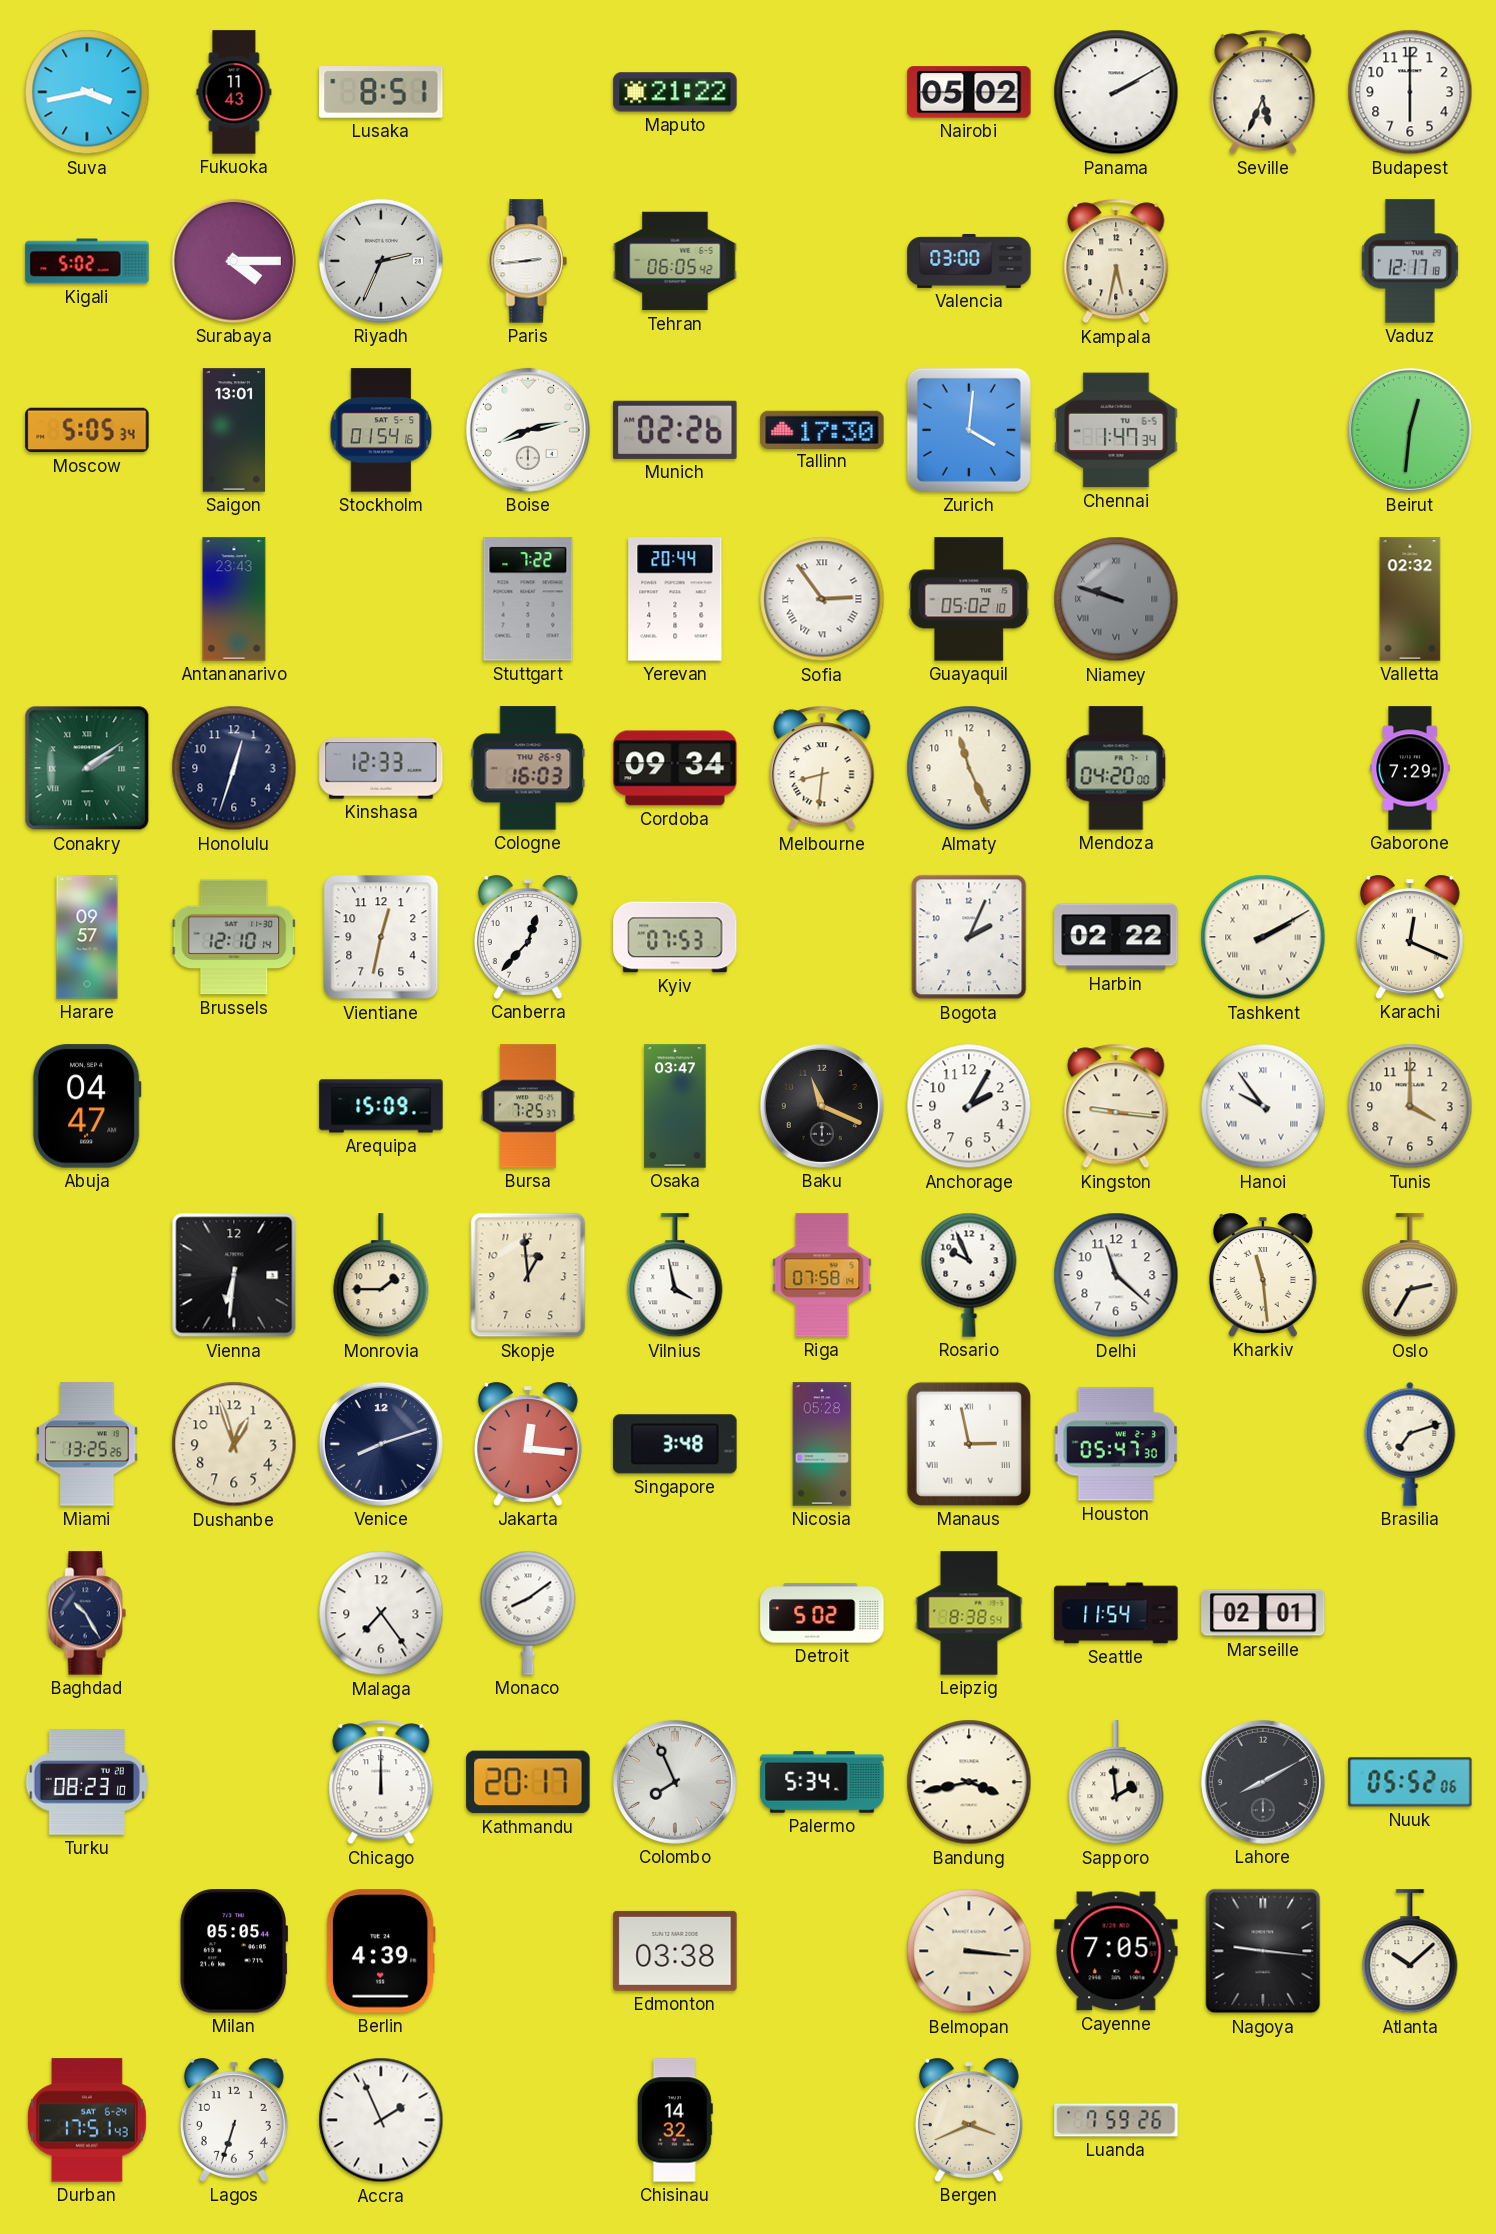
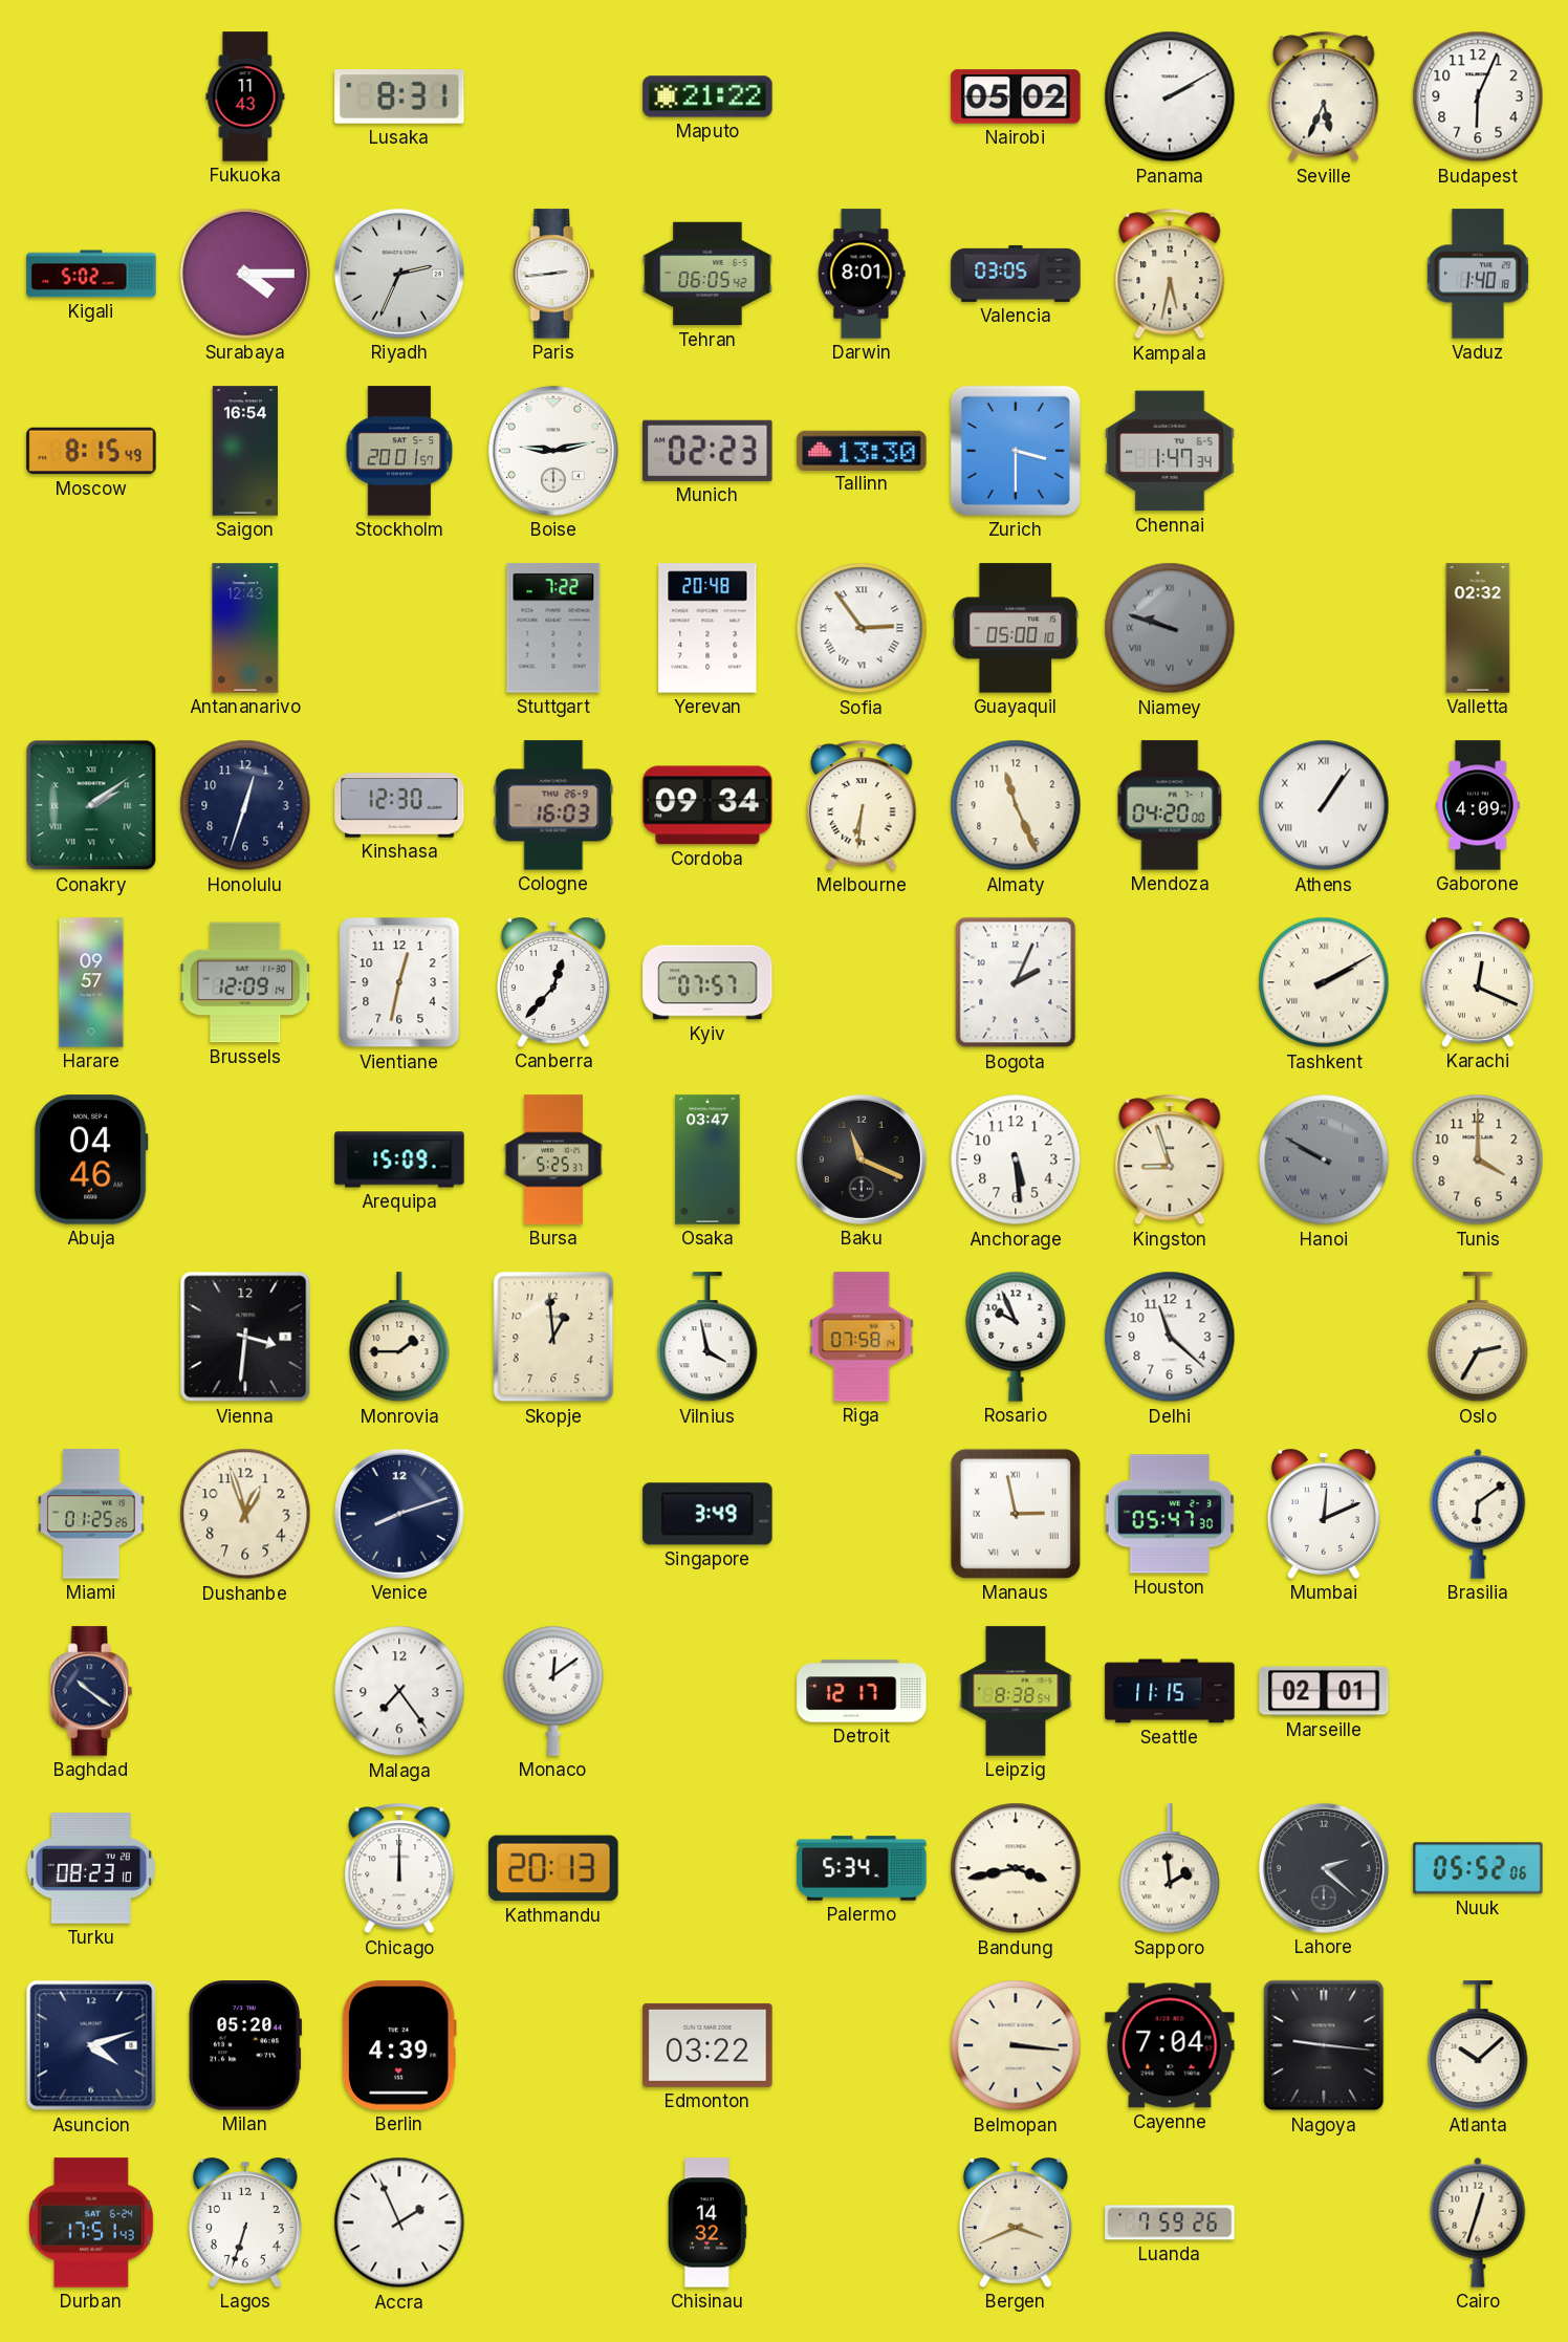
Suva: 3:43 -> none (87, 92)
Lusaka: 8:51 -> 8:31 (399, 97)
Budapest: 6:00 -> 6:04 (1478, 96)
Darwin: none -> 8:01 (862, 274)
Valencia: 03:00 -> 03:05 (1016, 274)
Vaduz: 12:17 -> 1:40 (1478, 274)
Moscow: 5:05 -> 8:15 (91, 451)
Saigon: 13:01 -> 16:54 (245, 451)
Stockholm: 01:54 -> 20:01 (399, 451)
Boise: 8:13 -> 9:13 (553, 451)
Munich: 02:26 -> 02:23 (707, 451)
Tallinn: 17:30 -> 13:30 (862, 450)
Zurich: 4:01 -> 3:30 (1016, 451)
Beirut: 12:31 -> none (1410, 430)
Antananarivo: 23:43 -> 12:43 (245, 628)
Yerevan: 20:44 -> 20:48 (707, 628)
Guayaquil: 05:02 -> 05:00 (1016, 628)
Kinshasa: 12:33 -> 12:30 (399, 805)
Melbourne: 8:31 -> 6:31 (862, 805)
Athens: none -> 1:06 (1324, 805)
Gaborone: 7:29 -> 4:09 (1478, 805)
Brussels: 12:10 -> 12:09 (245, 982)
Kyiv: 07:53 -> 07:57 (707, 982)
Harbin: 02:22 -> none (1116, 937)
Abuja: 04:47 -> 04:46 (91, 1159)
Bursa: 7:25 -> 5:25 (553, 1159)
Anchorage: 2:05 -> 5:29 (1016, 1159)
Kingston: 9:16 -> 8:57 (1170, 1159)
Hanoi: 9:54 -> 9:50 (1324, 1159)
Hanoi dial: white -> grey (1324, 1159)
Vienna: 6:31 -> 3:31 (245, 1337)
Kharkiv: 11:29 -> none (1263, 1275)
Miami: 13:25 -> 01:25 (91, 1514)
Jakarta: 12:16 -> none (528, 1444)
Singapore: 3:48 -> 3:49 (707, 1514)
Nicosia: 05:28 -> none (822, 1444)
Mumbai: none -> 12:11 (1324, 1514)
Brasilia: 7:12 -> 6:09 (1478, 1514)
Baghdad: 10:25 -> 10:21 (91, 1691)
Monaco: 8:09 -> 12:09 (553, 1691)
Detroit: 5:02 -> 12:17 (862, 1691)
Seattle: 11:54 -> 11:15 (1170, 1691)
Kathmandu: 20:17 -> 20:13 (553, 1868)
Colombo: 7:56 -> none (675, 1782)
Lahore: 8:10 -> 2:22 (1324, 1868)
Asuncion: none -> 4:12 (91, 2045)
Milan: 05:05 -> 05:20 (244, 2045)
Edmonton: 03:38 -> 03:22 (707, 2045)
Cayenne: 7:05 -> 7:04 (1170, 2045)
Cairo: none -> 12:33 (1478, 2222)
